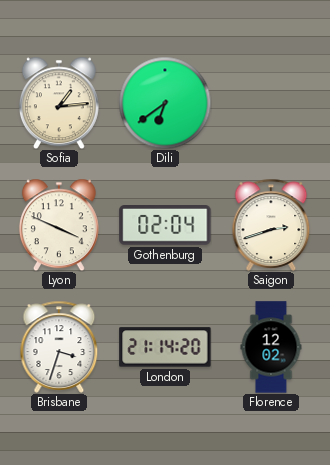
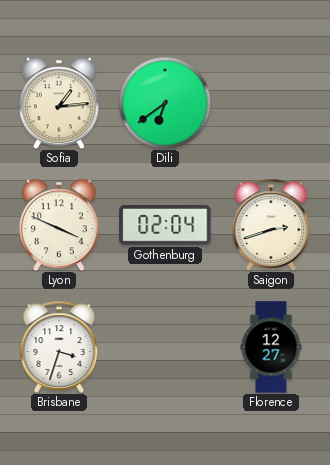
London: 21:14 -> none (165, 347)
Florence: 12:02 -> 12:27 (271, 347)
